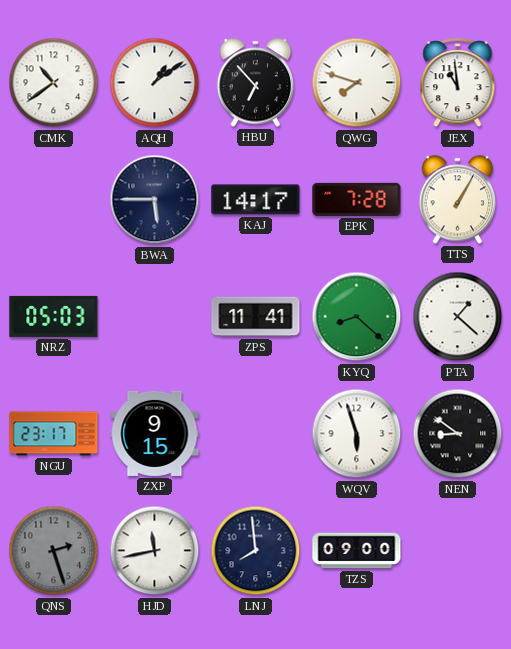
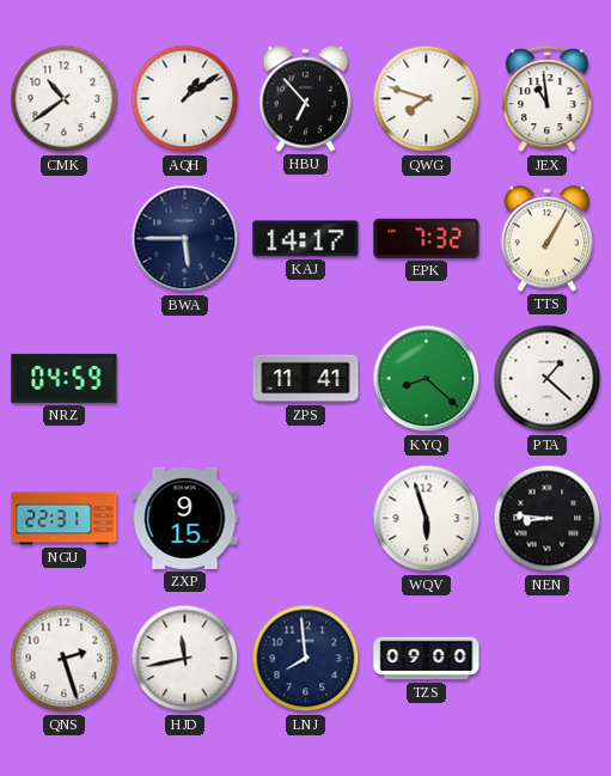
EPK: 7:28 -> 7:32 (427, 238)
NRZ: 05:03 -> 04:59 (65, 378)
NGU: 23:17 -> 22:31 (65, 519)
NEN: 8:51 -> 8:46 (548, 519)
QNS dial: grey -> white (65, 659)
